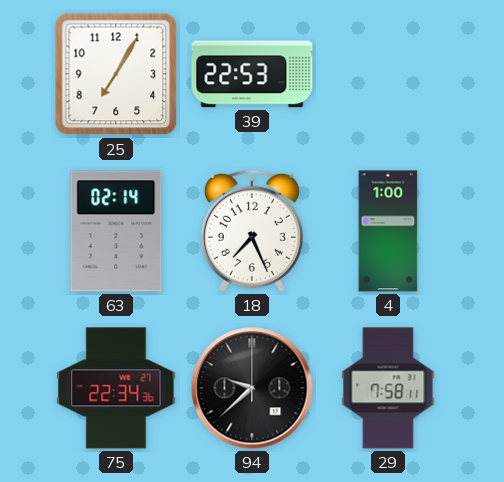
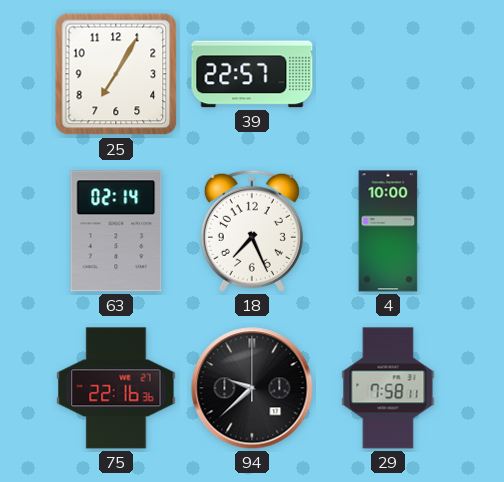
39: 22:53 -> 22:57 (252, 74)
4: 1:00 -> 10:00 (388, 231)
75: 22:34 -> 22:16 (116, 388)
